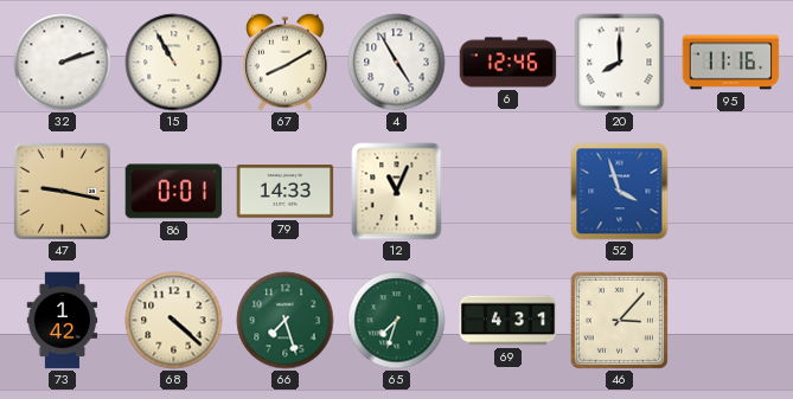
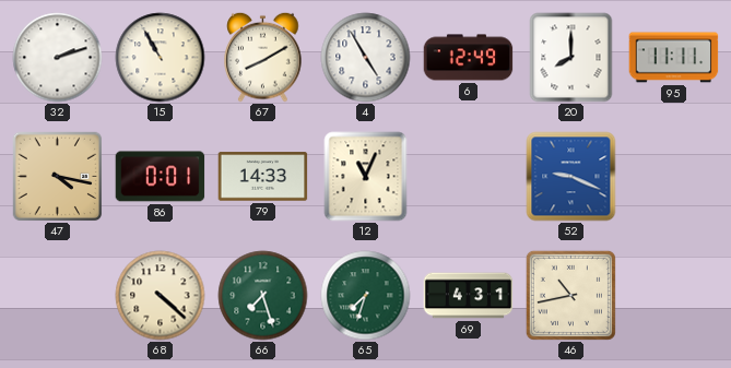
6: 12:46 -> 12:49 (469, 58)
95: 11:16 -> 11:11 (674, 58)
47: 9:17 -> 4:17 (57, 176)
52: 3:57 -> 9:19 (571, 177)
73: 1:42 -> none (63, 321)
46: 3:07 -> 10:43 (570, 295)
